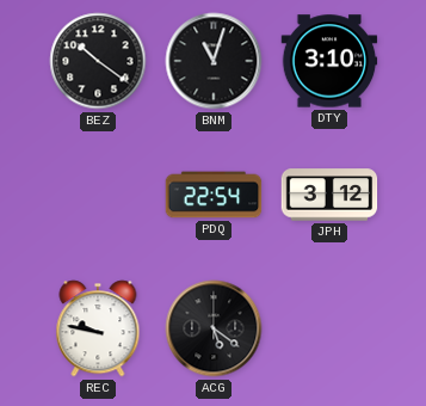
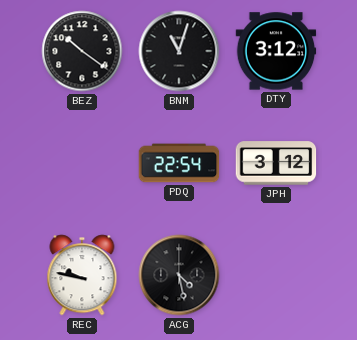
DTY: 3:10 -> 3:12 (276, 51)
ACG: 5:21 -> 4:28 (179, 275)
